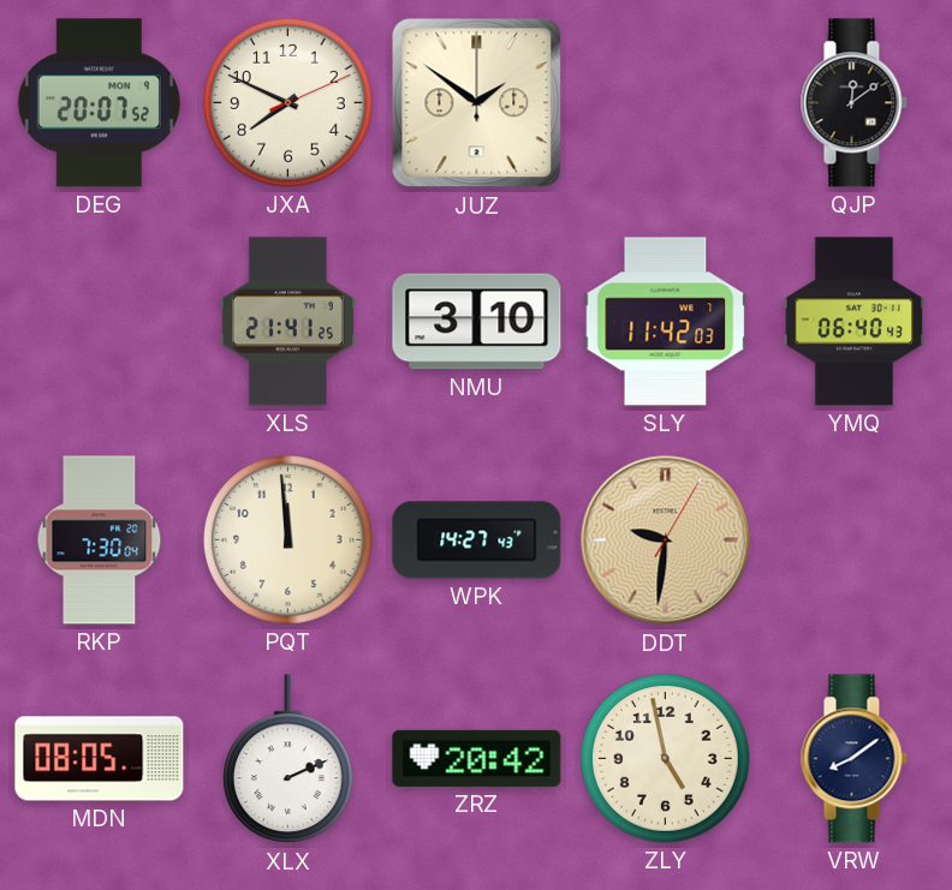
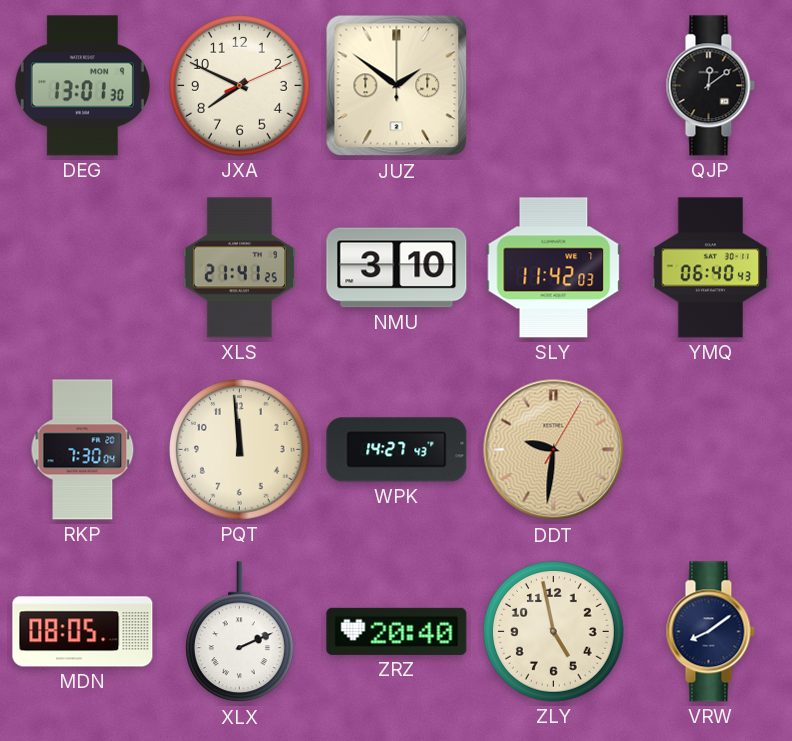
DEG: 20:07 -> 13:01 (82, 86)
ZRZ: 20:42 -> 20:40 (397, 631)
